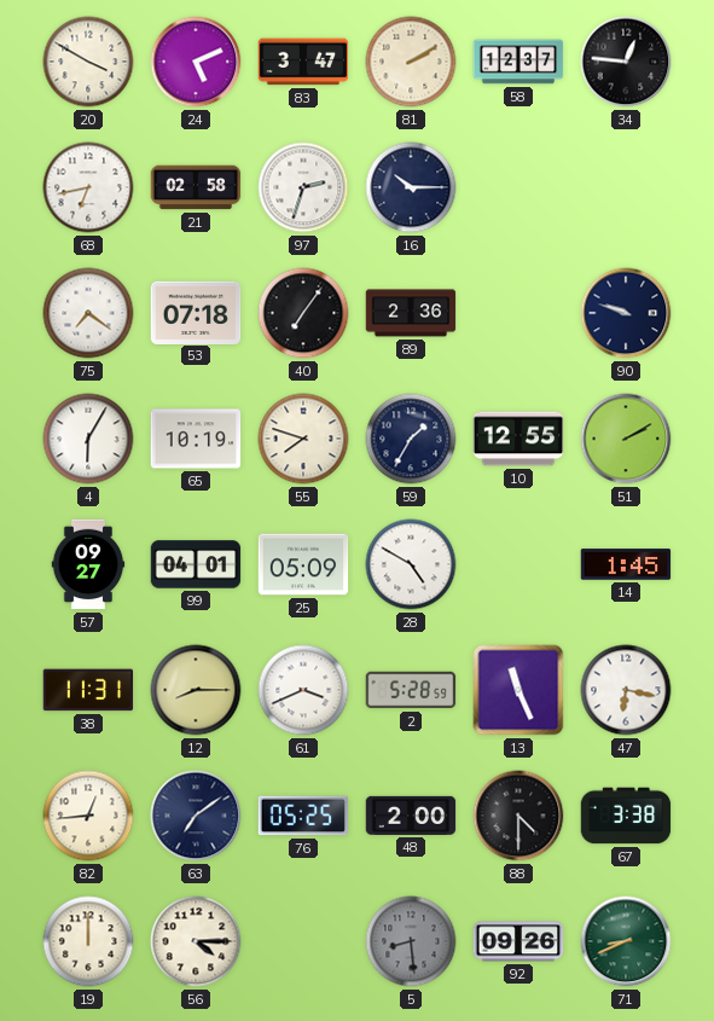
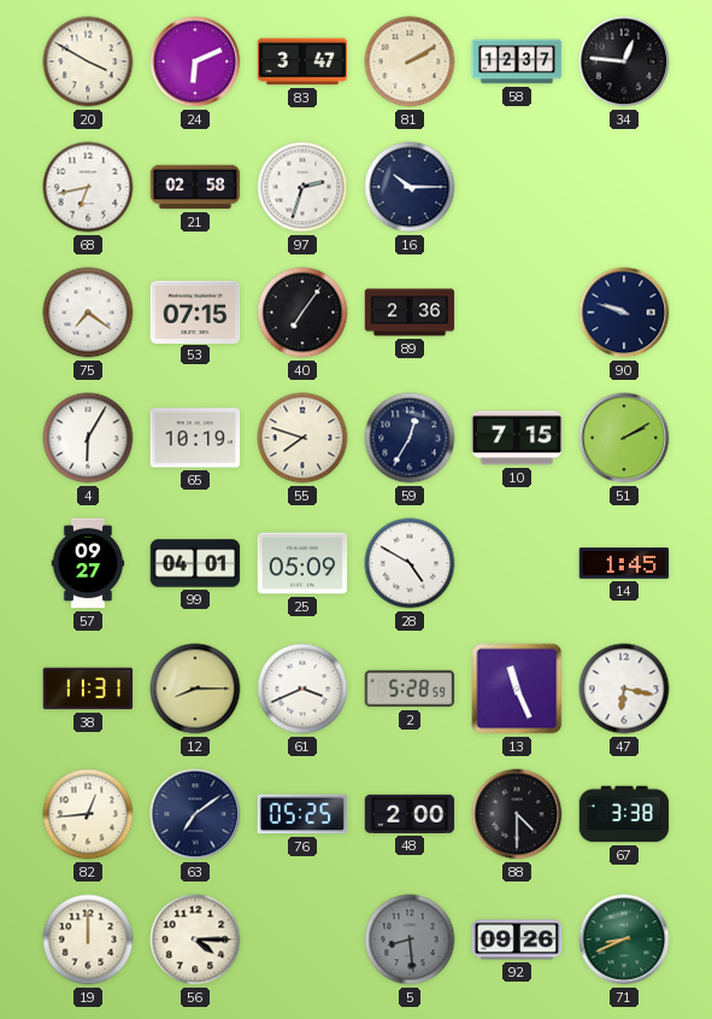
24: 5:11 -> 6:11 (195, 62)
53: 07:18 -> 07:15 (195, 311)
59: 1:35 -> 12:35 (410, 438)
10: 12:55 -> 7:15 (517, 438)
